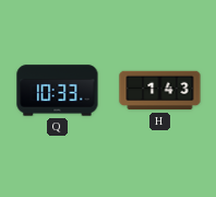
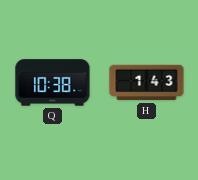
Q: 10:33 -> 10:38 (53, 83)
